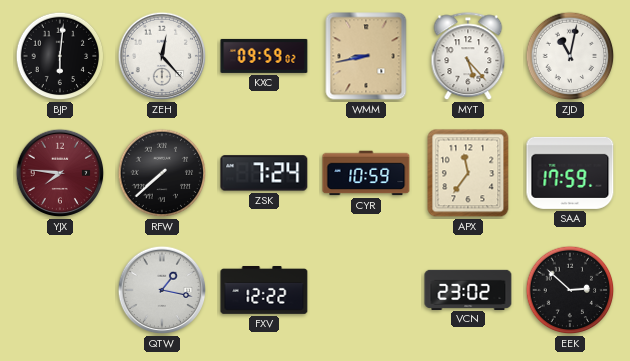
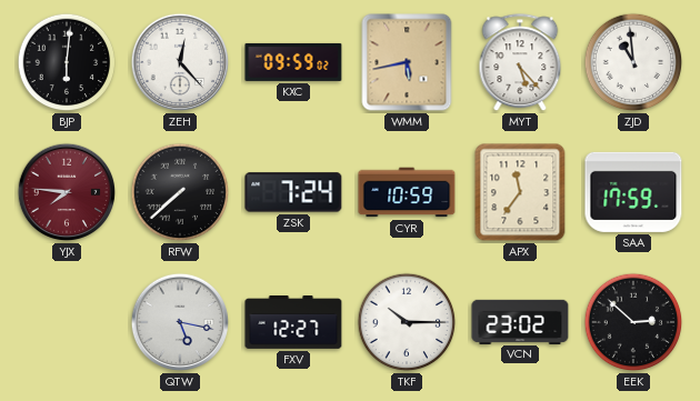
WMM: 8:43 -> 5:43 (407, 62)
ZJD: 11:02 -> 10:59 (633, 62)
QTW: 1:17 -> 5:17 (180, 322)
FXV: 12:22 -> 12:27 (293, 323)
TKF: none -> 10:15 (407, 322)
